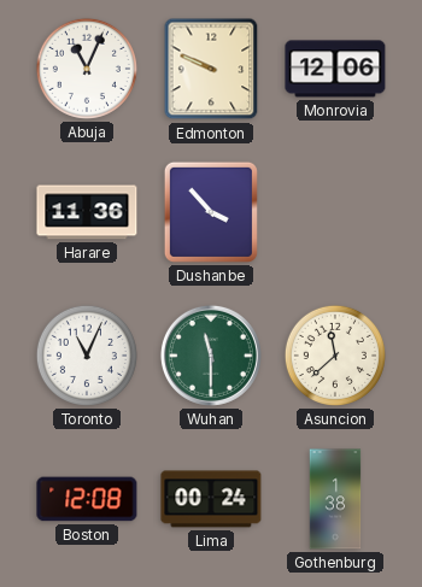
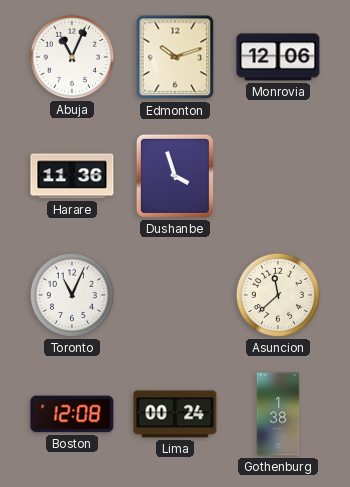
Edmonton: 9:49 -> 10:12 (175, 57)
Dushanbe: 3:53 -> 3:57 (175, 176)
Wuhan: 11:30 -> none (211, 356)
